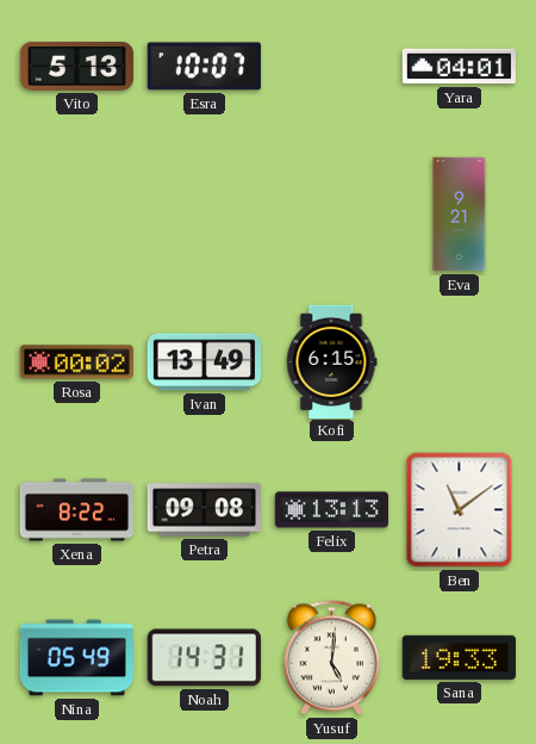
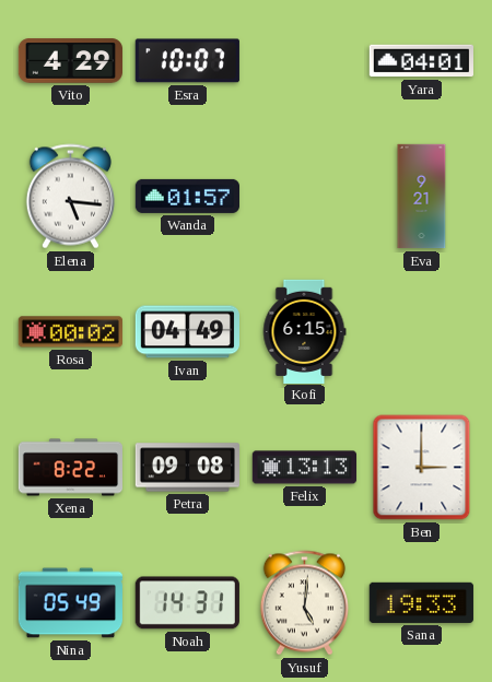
Vito: 5:13 -> 4:29 (70, 61)
Elena: none -> 5:16 (70, 197)
Wanda: none -> 01:57 (187, 196)
Ivan: 13:49 -> 04:49 (187, 332)
Ben: 11:09 -> 3:00 (422, 468)
